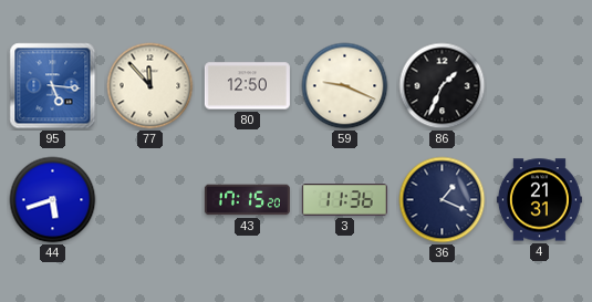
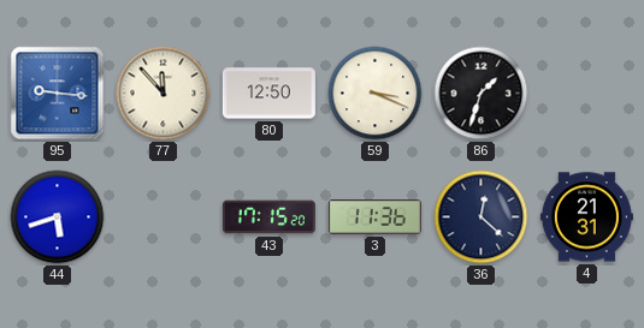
95: 5:16 -> 9:16 (58, 94)
59: 9:19 -> 3:19 (376, 94)
86: 1:34 -> 1:33 (481, 94)
36: 1:19 -> 12:22 (481, 217)
